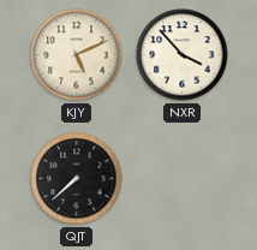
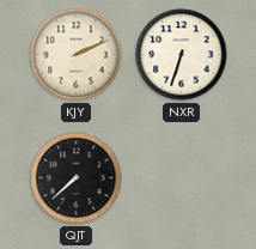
KJY: 5:11 -> 2:11 (77, 55)
NXR: 3:53 -> 6:33 (182, 55)
